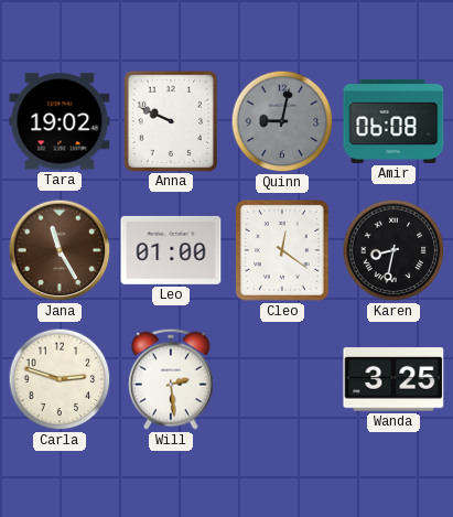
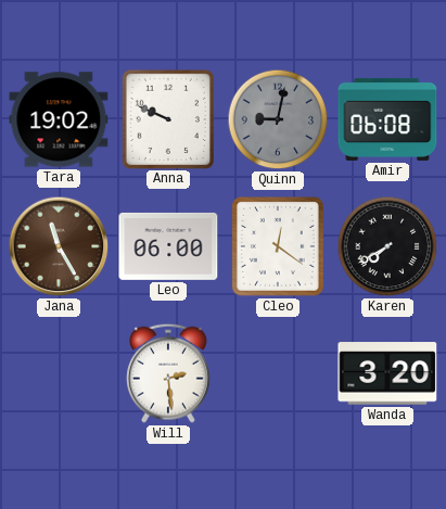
Leo: 01:00 -> 06:00 (168, 246)
Karen: 8:32 -> 7:40 (387, 246)
Carla: 2:48 -> none (60, 379)
Wanda: 3:25 -> 3:20 (387, 373)
